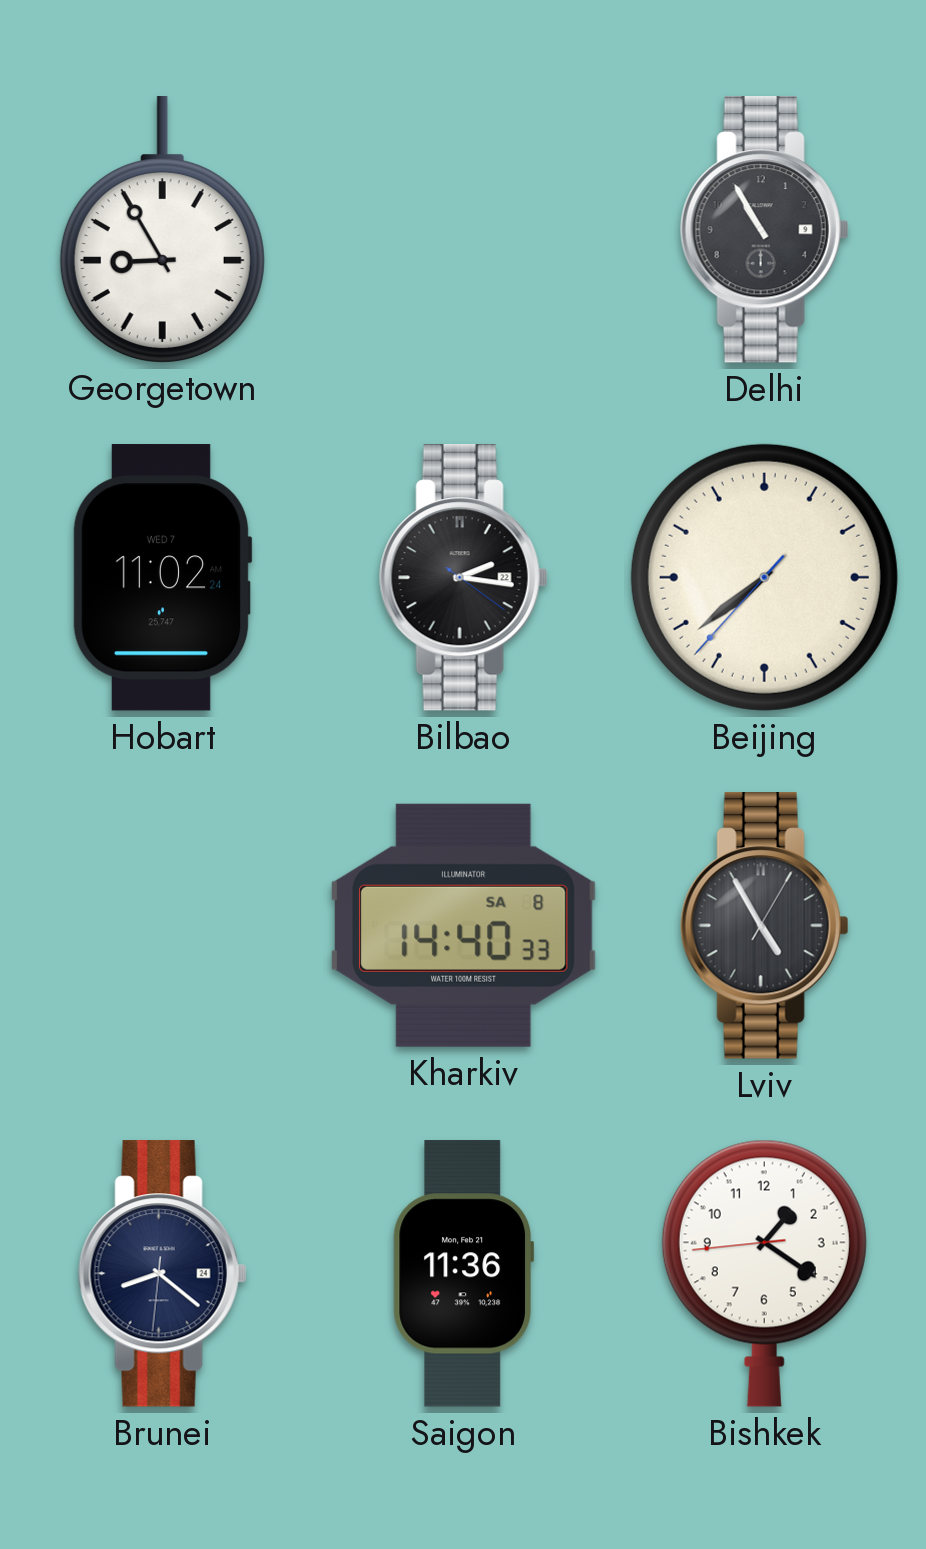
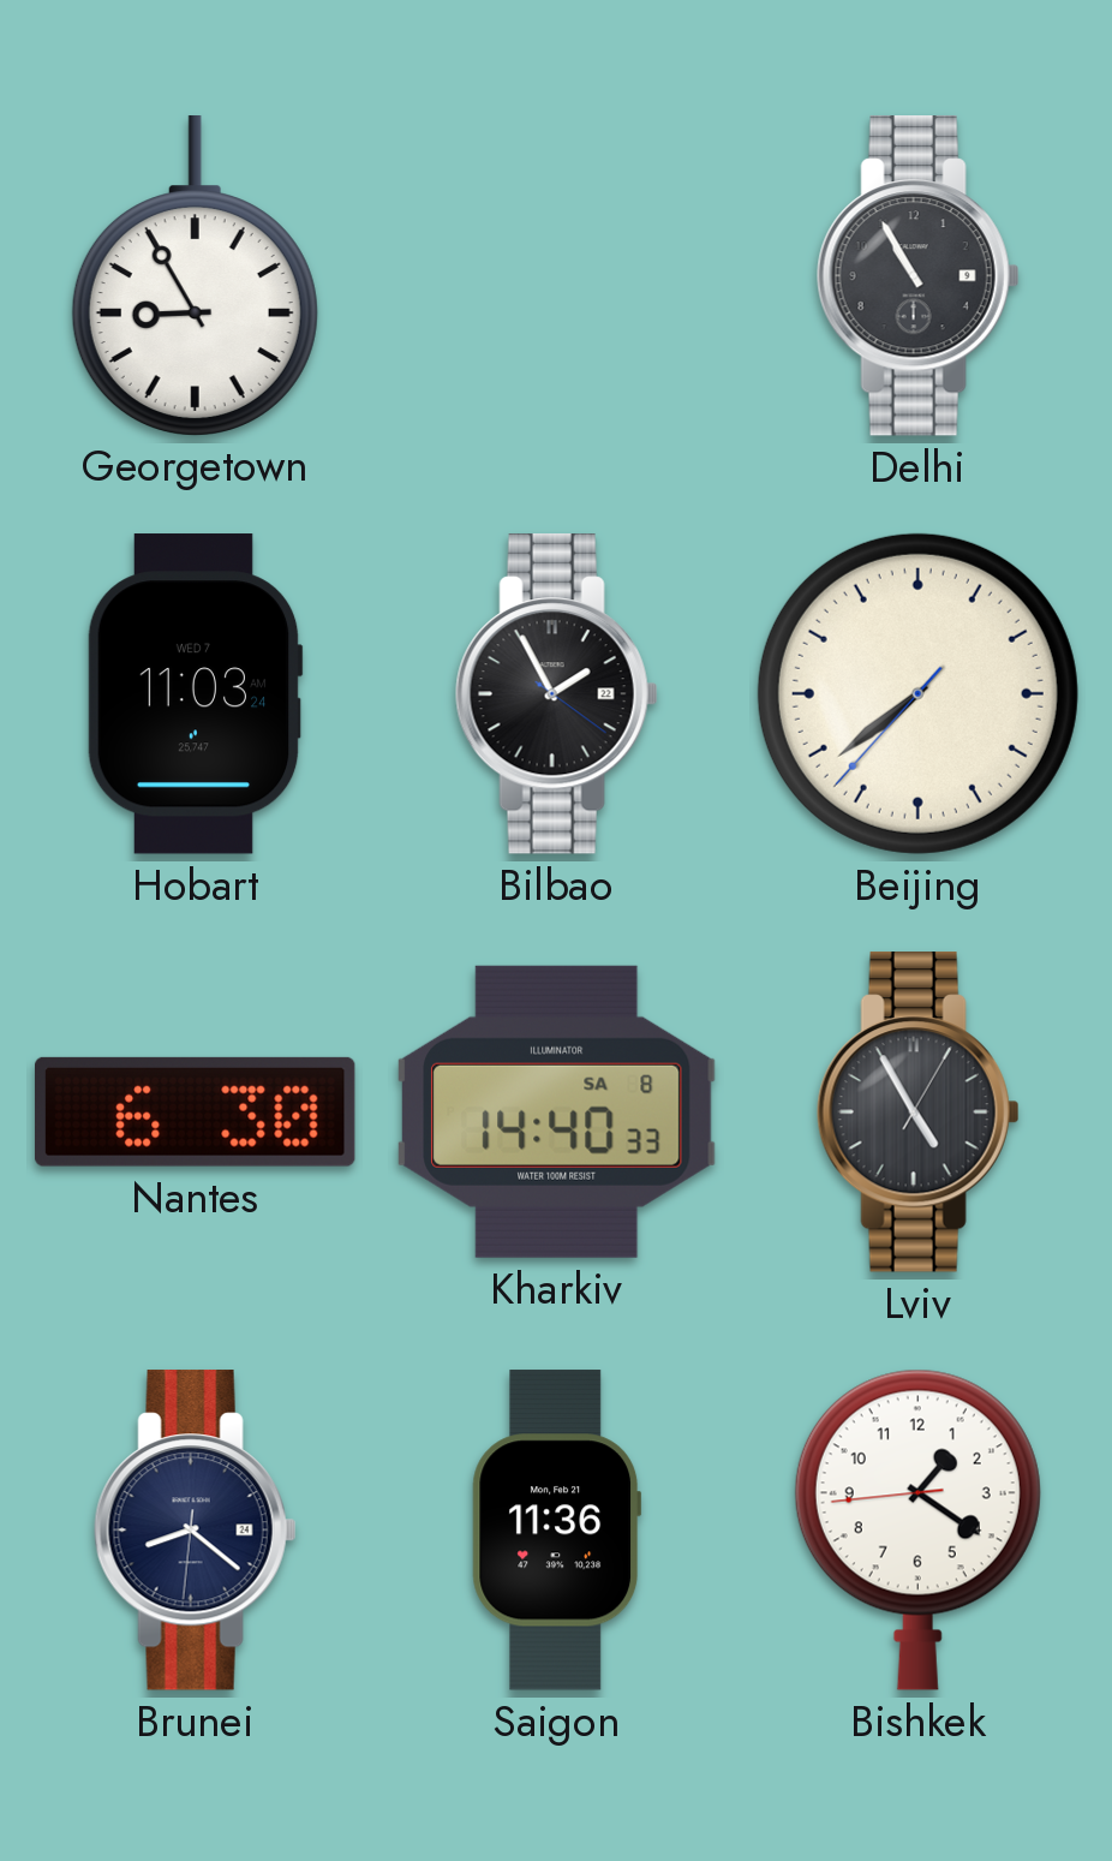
Hobart: 11:02 -> 11:03 (195, 694)
Bilbao: 2:16 -> 1:55 (556, 694)
Nantes: none -> 6:30 (195, 1111)
